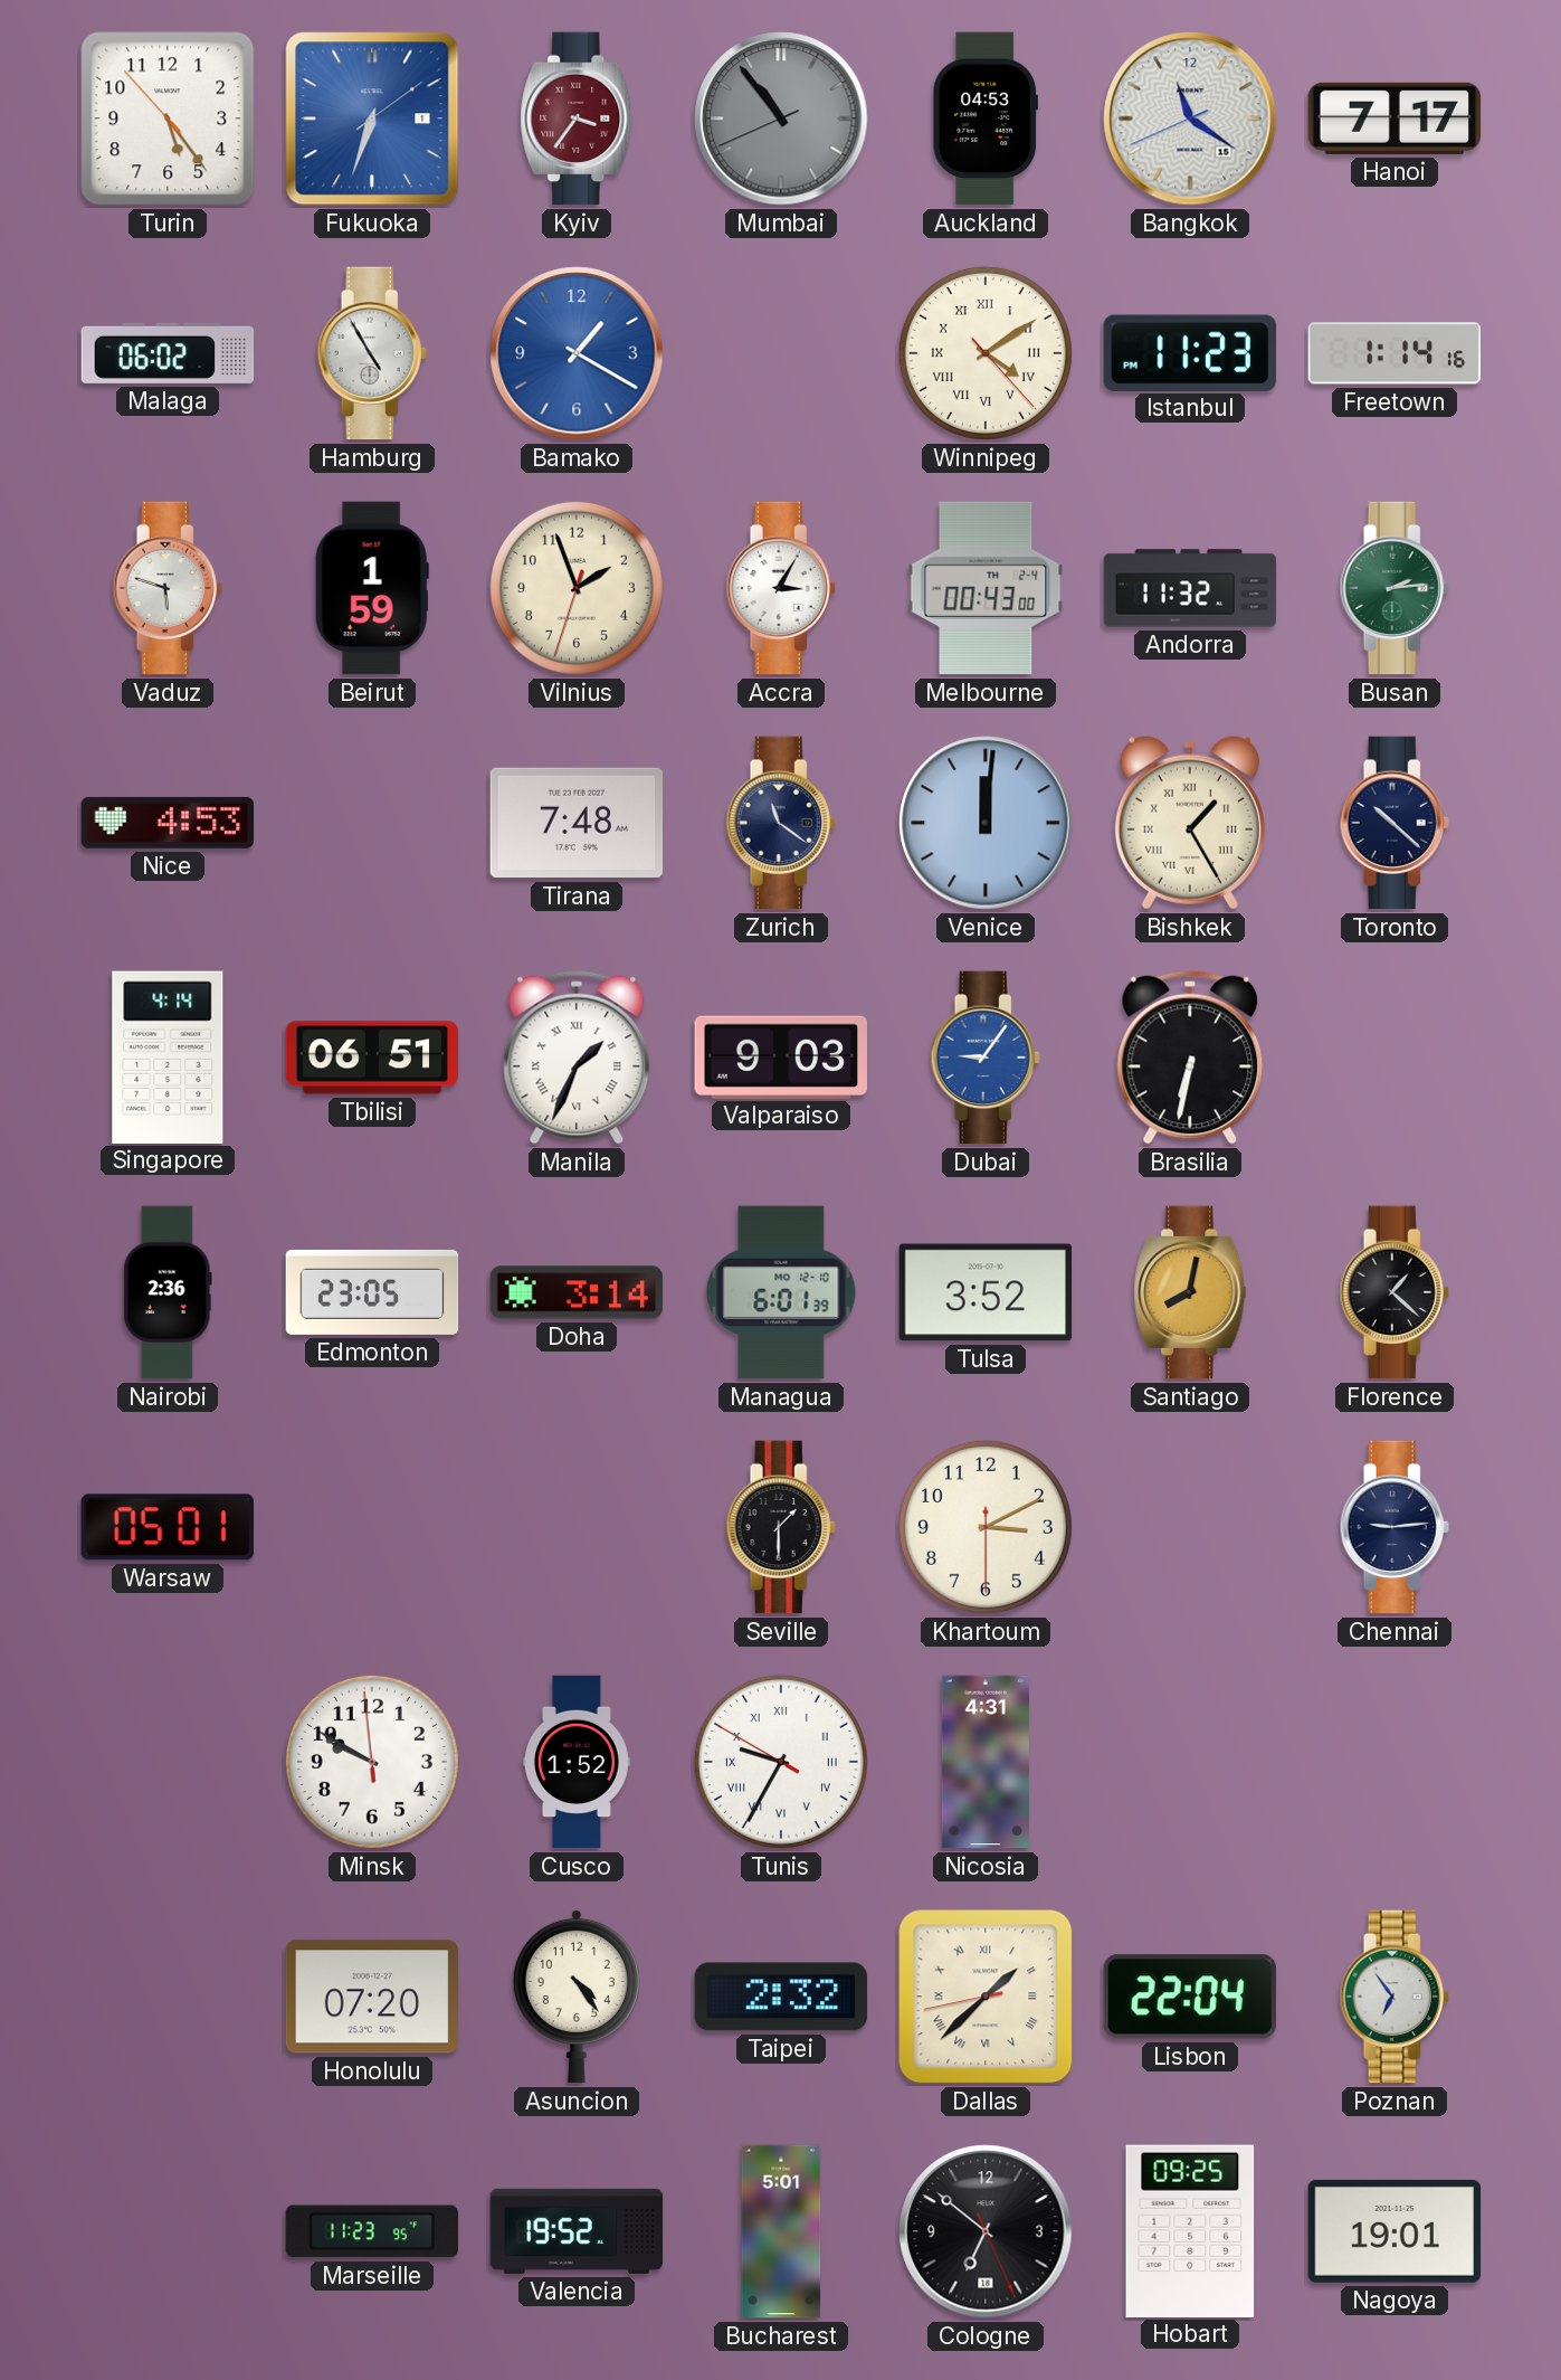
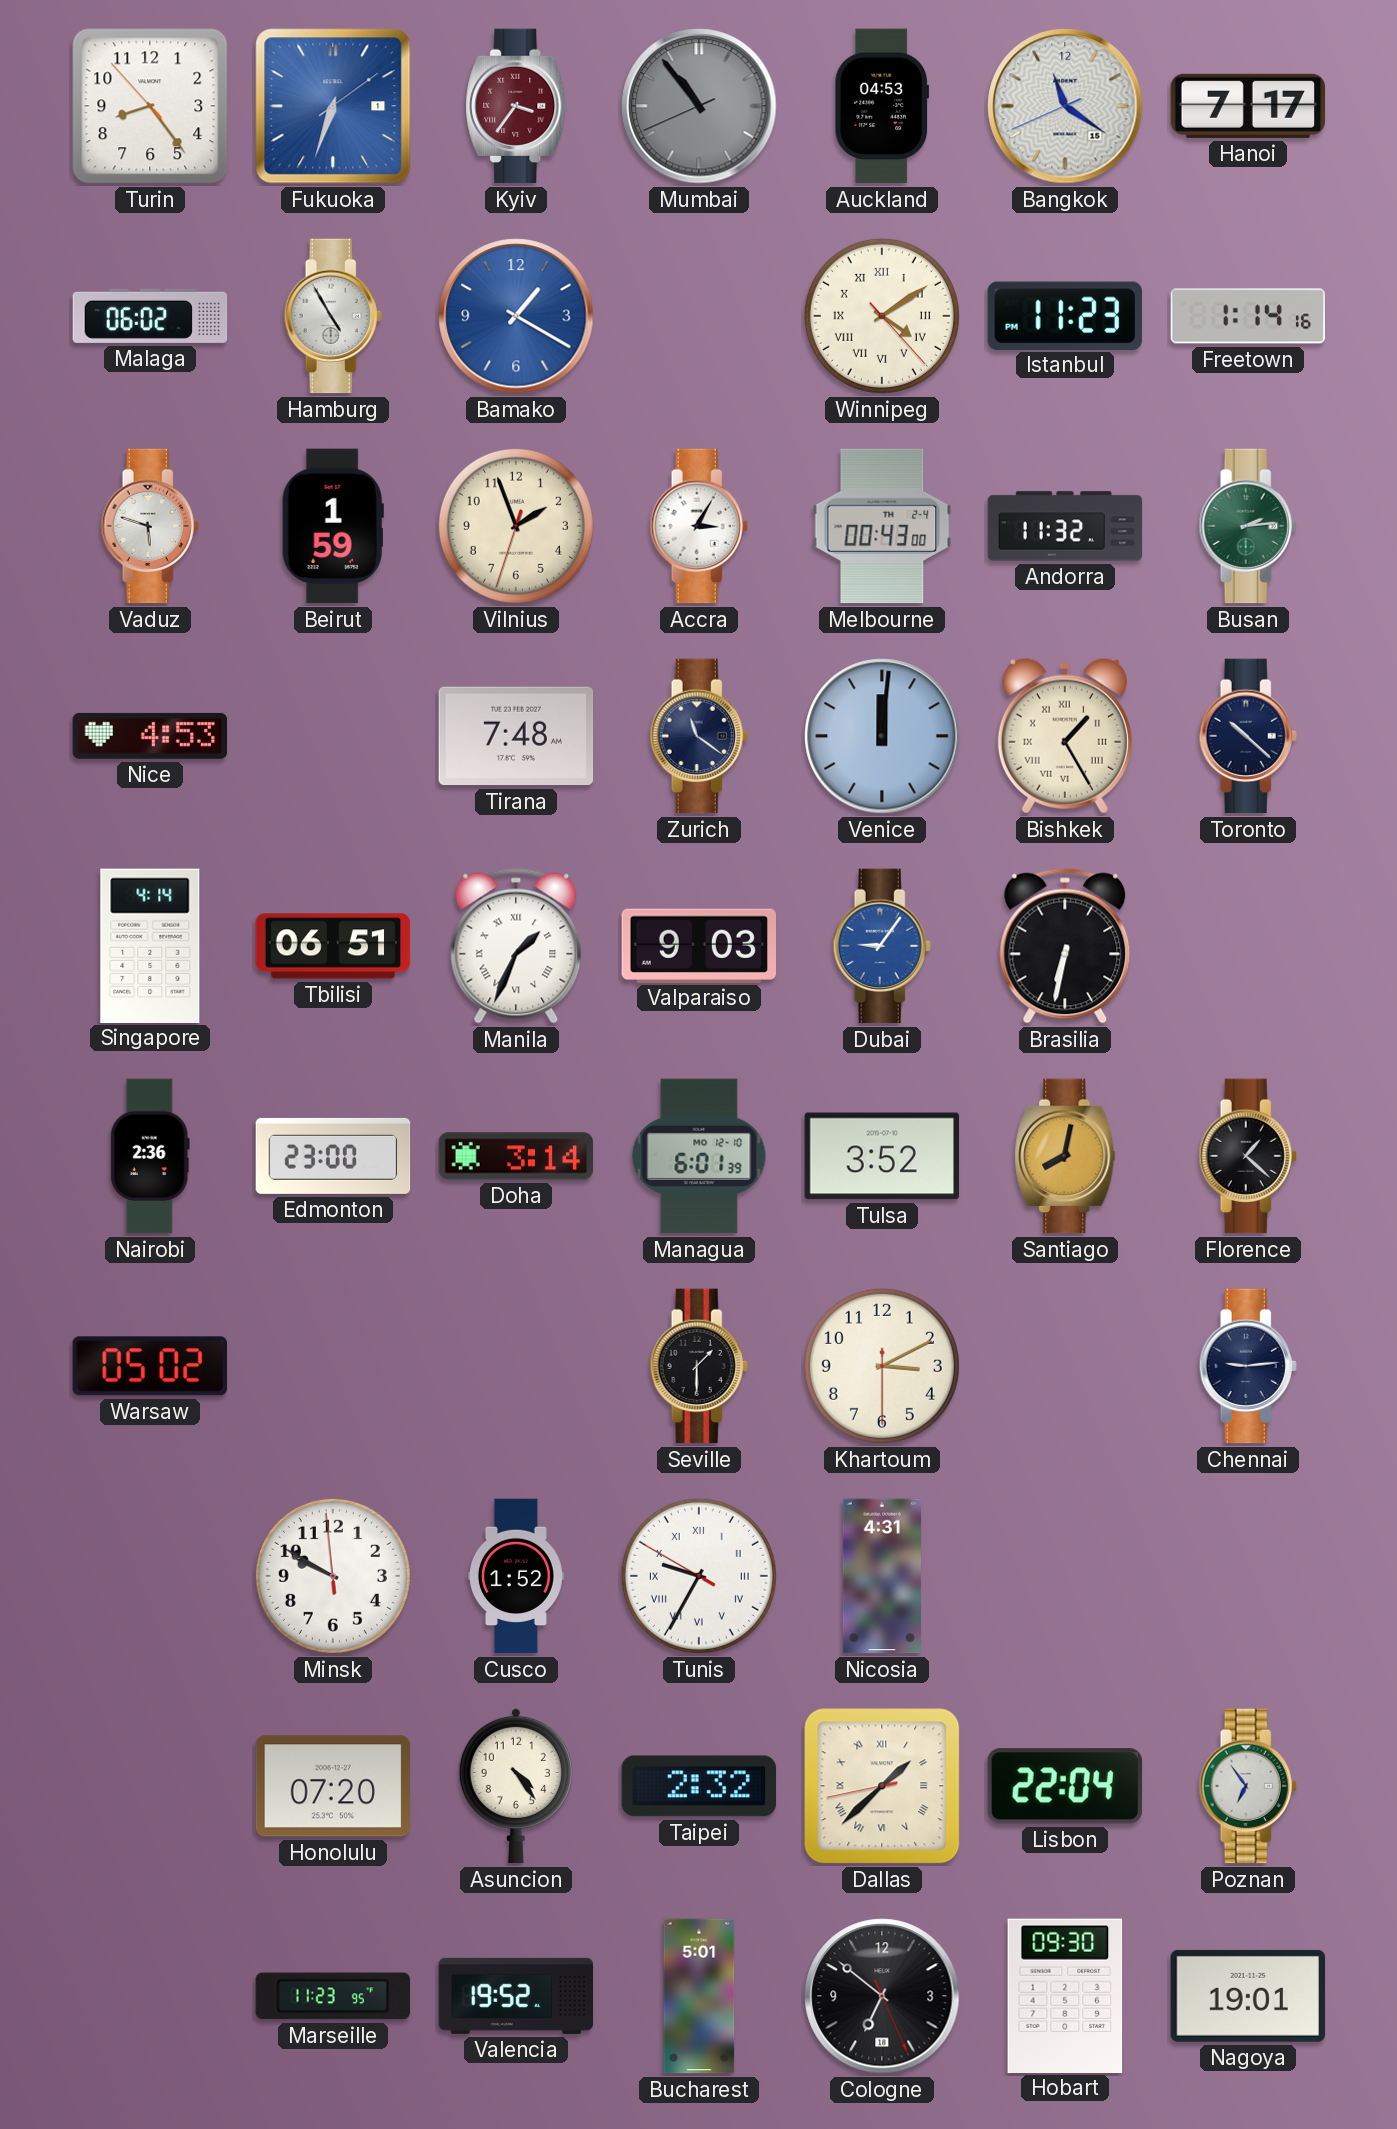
Turin: 5:23 -> 8:23 (150, 106)
Edmonton: 23:05 -> 23:00 (333, 1156)
Warsaw: 05:01 -> 05:02 (149, 1366)
Hobart: 09:25 -> 09:30 (1065, 1995)
